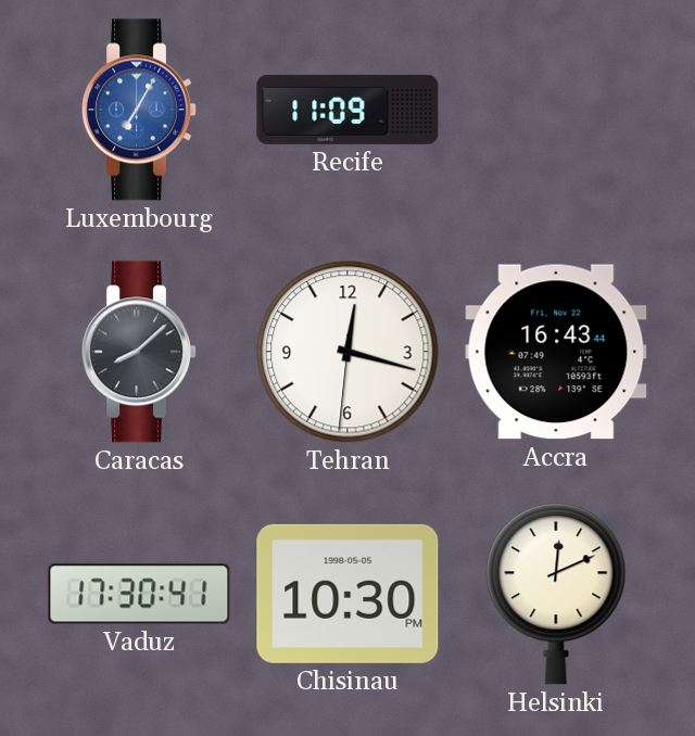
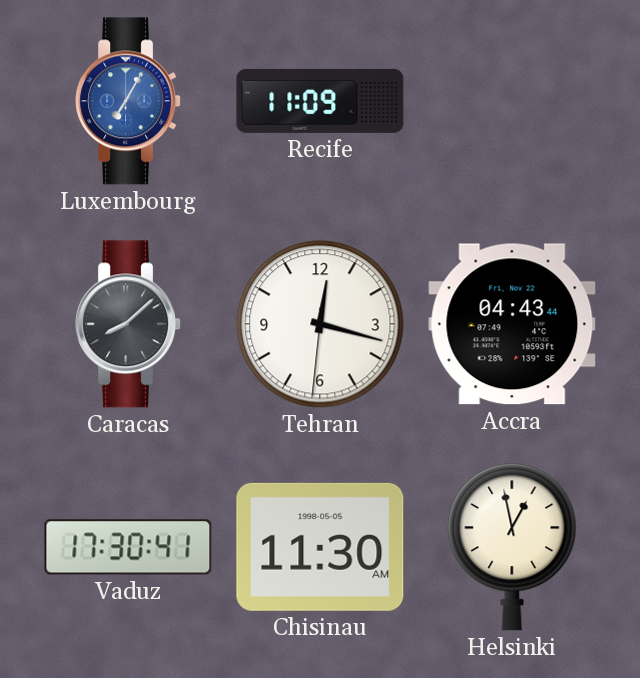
Accra: 16:43 -> 04:43 (512, 324)
Chisinau: 10:30 -> 11:30 (320, 547)
Helsinki: 12:11 -> 12:58 (512, 548)
